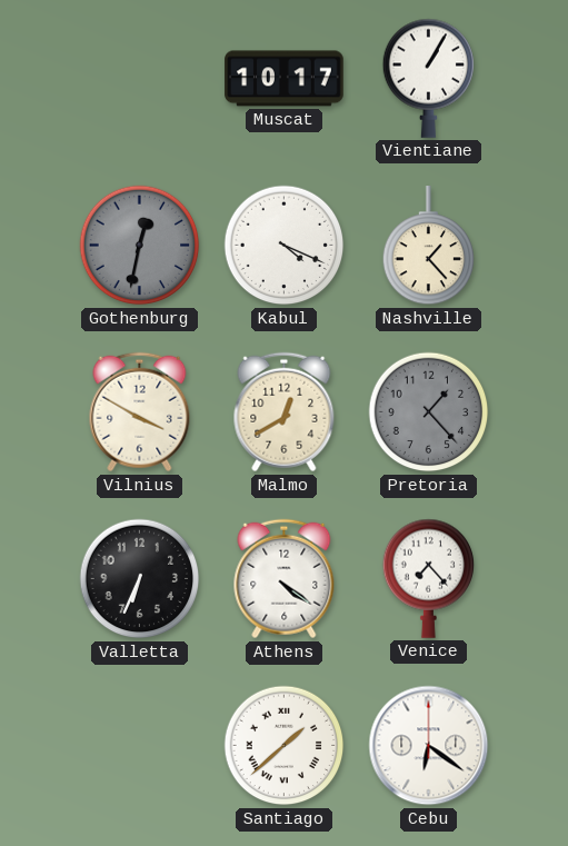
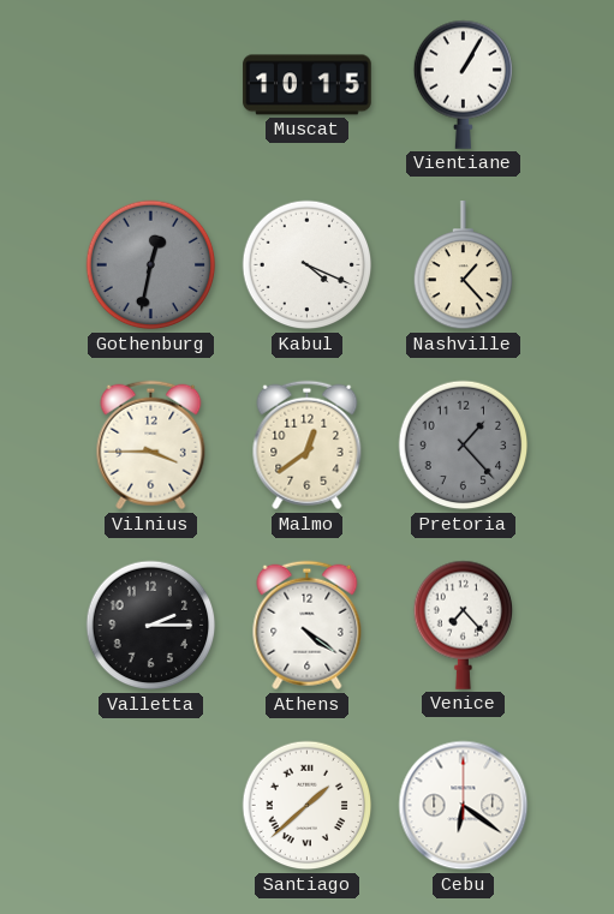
Muscat: 10:17 -> 10:15 (308, 85)
Vilnius: 3:50 -> 3:45 (151, 446)
Malmo: 12:40 -> 12:39 (308, 446)
Valletta: 6:34 -> 2:15 (151, 626)
